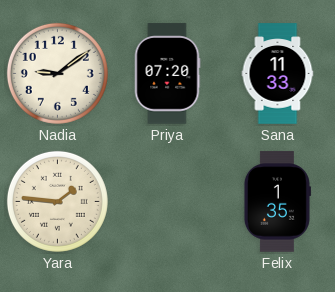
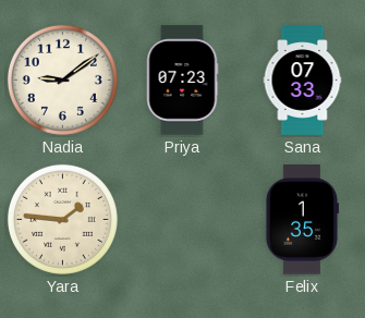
Priya: 07:20 -> 07:23 (182, 81)
Sana: 11:33 -> 07:33 (303, 81)
